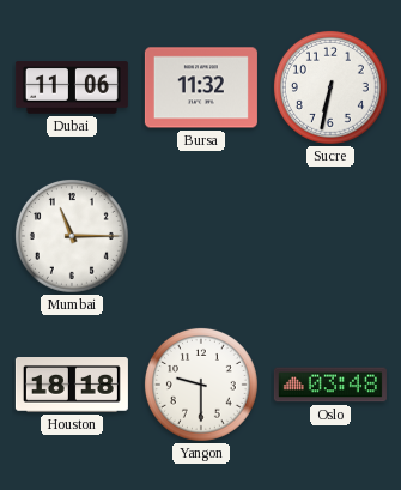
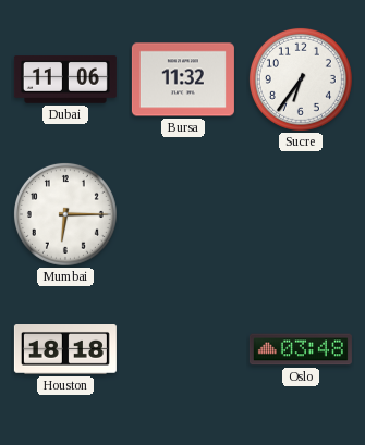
Sucre: 6:32 -> 6:36 (301, 79)
Mumbai: 11:15 -> 6:15 (65, 214)
Yangon: 9:30 -> none (201, 385)
